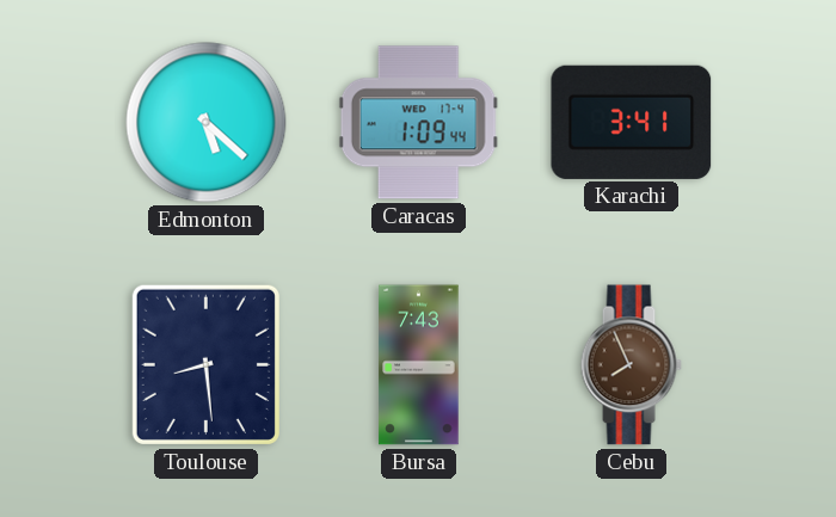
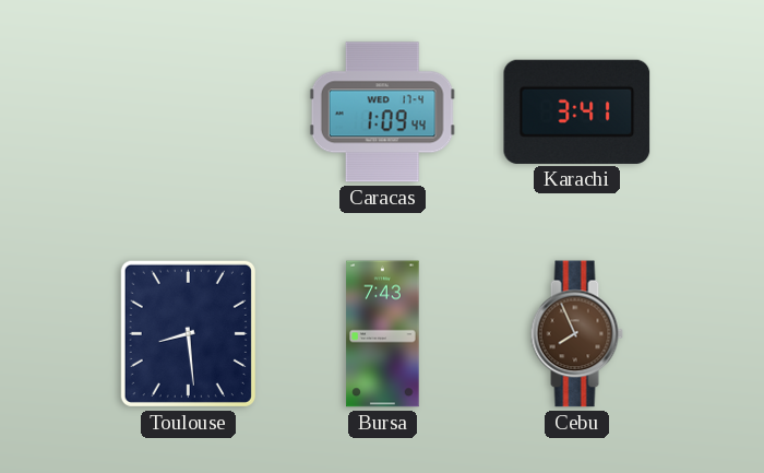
Edmonton: 5:22 -> none (207, 123)
